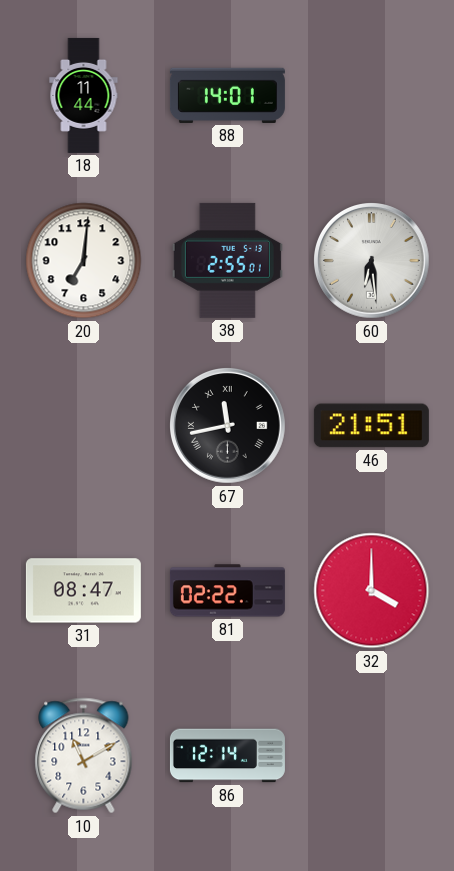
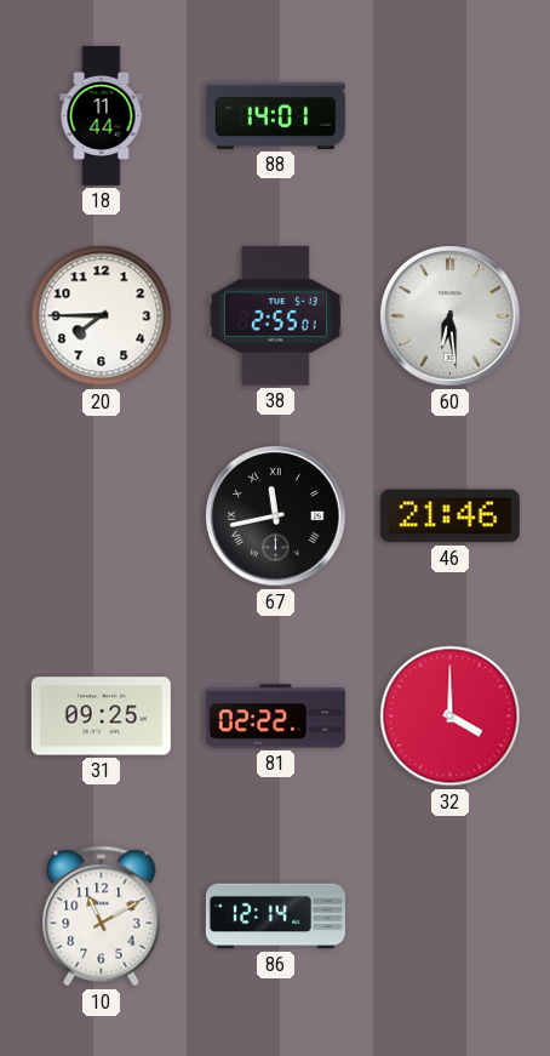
20: 7:01 -> 7:45 (102, 316)
46: 21:51 -> 21:46 (449, 516)
31: 08:47 -> 09:25 (101, 717)
